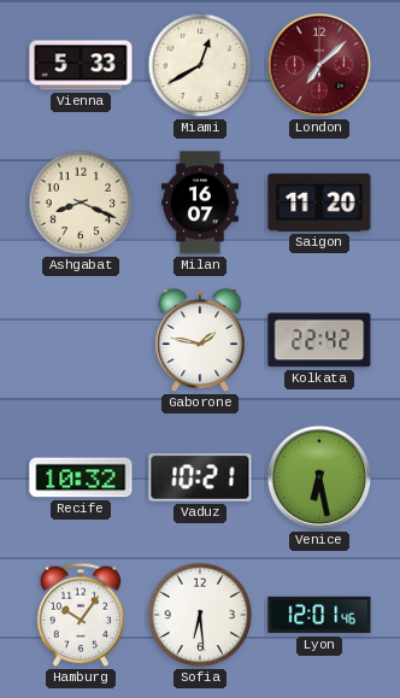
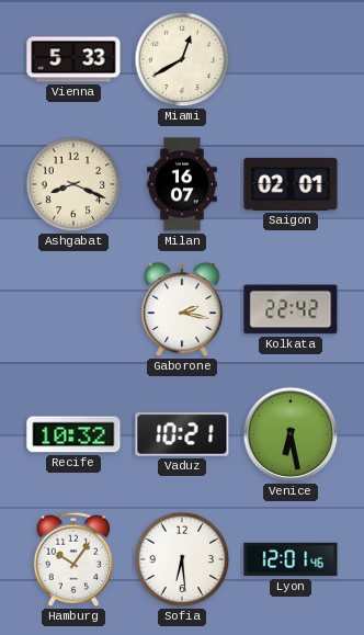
London: 7:08 -> none (319, 65)
Saigon: 11:20 -> 02:01 (291, 184)
Gaborone: 1:47 -> 2:17 (182, 309)
